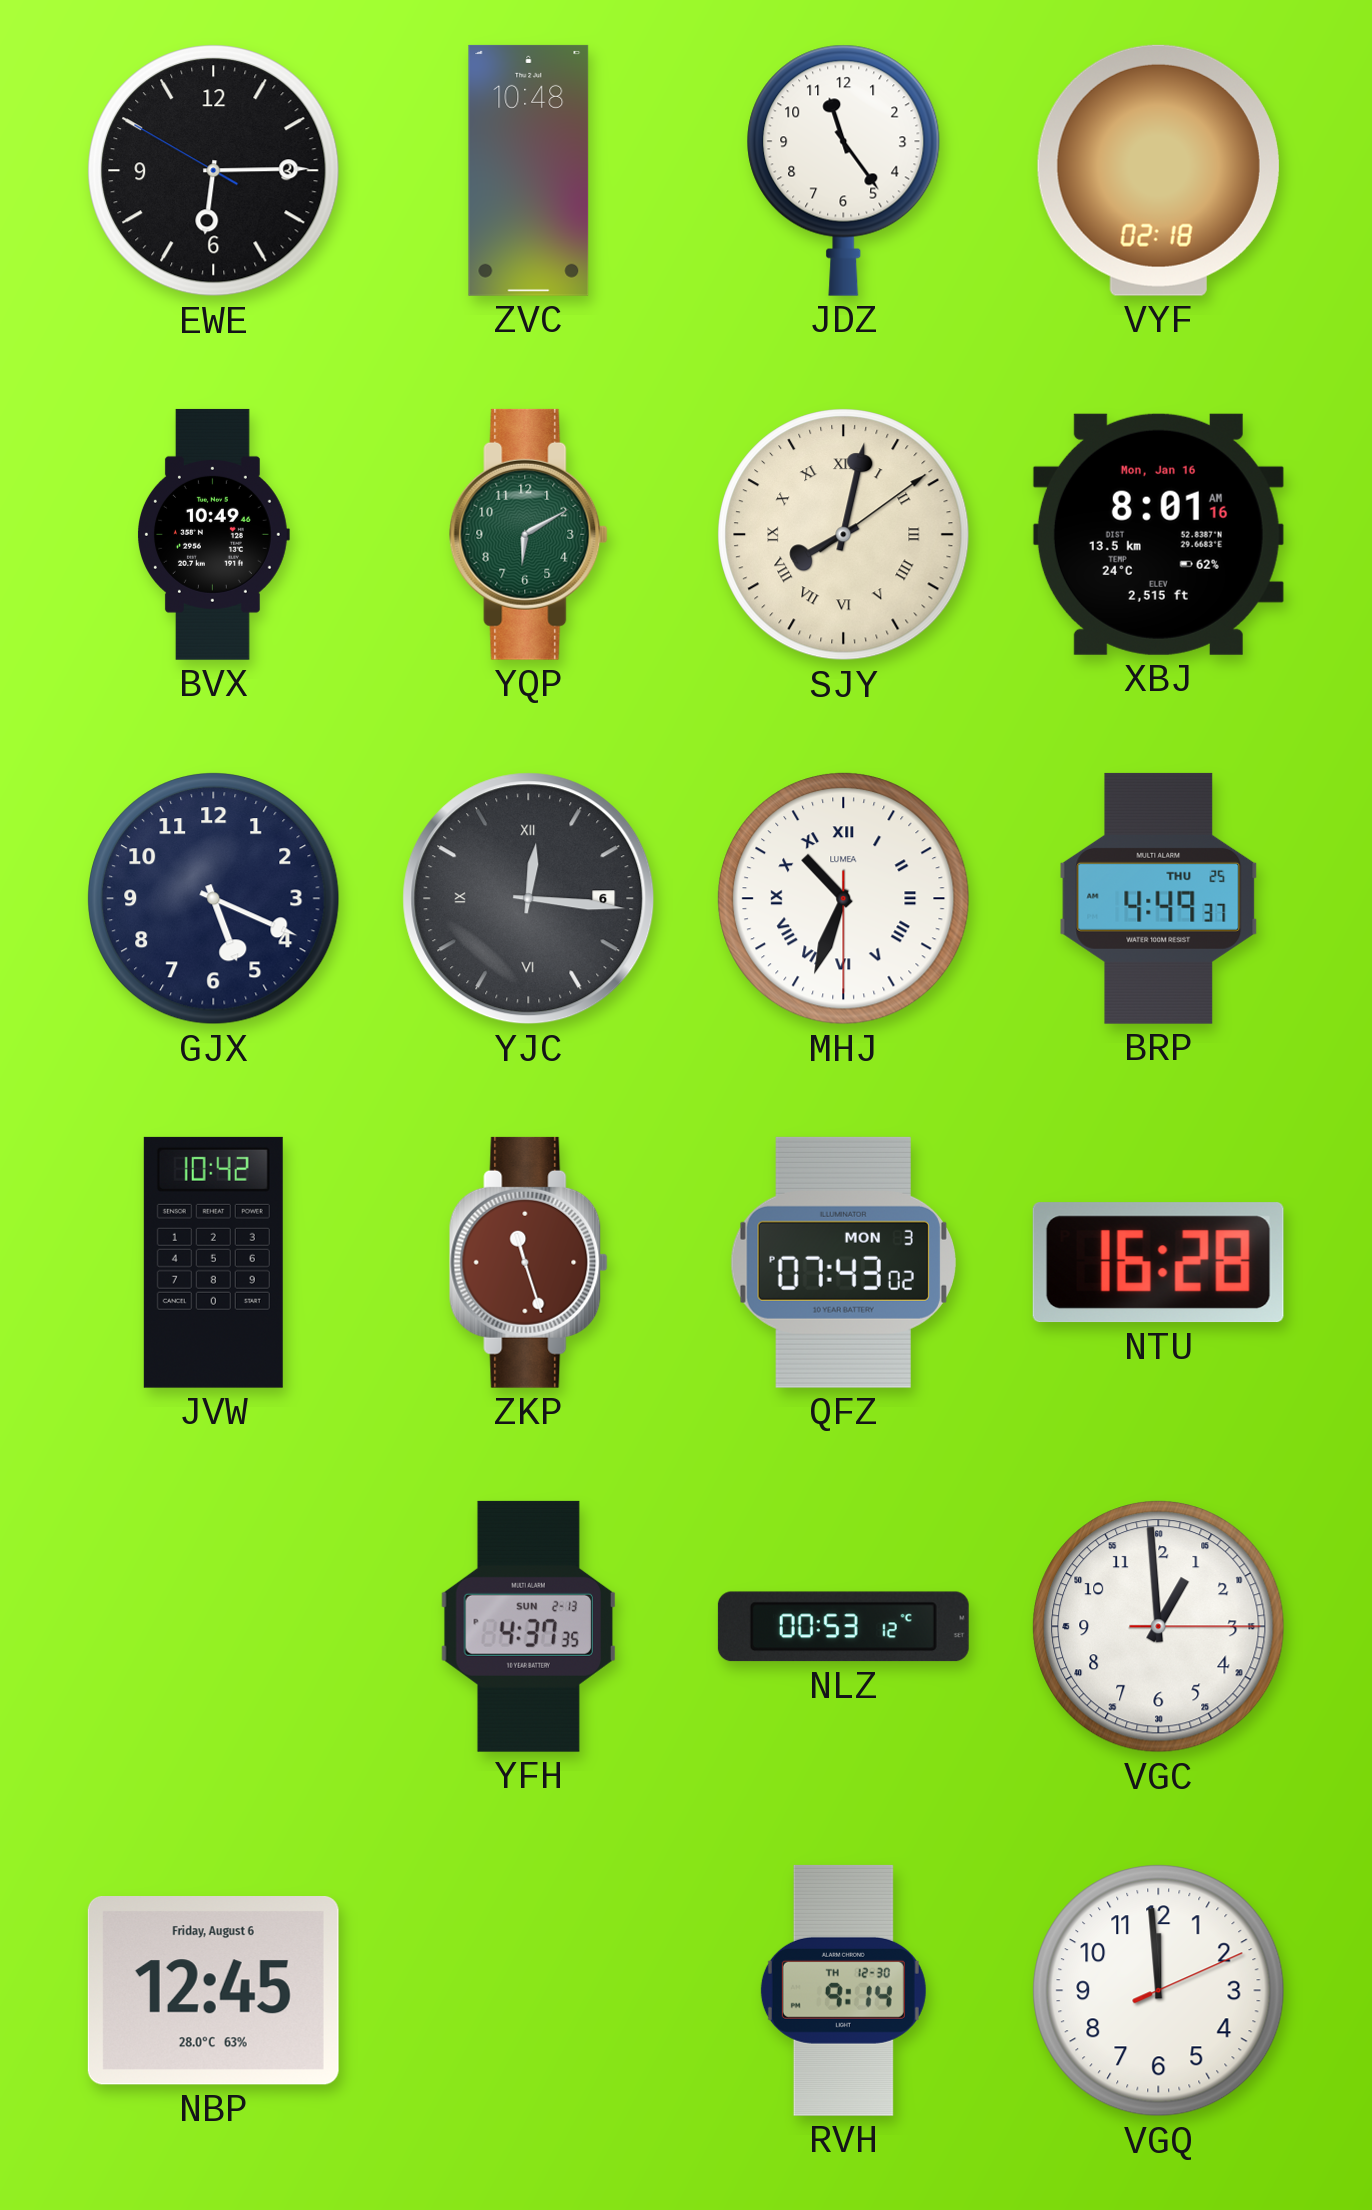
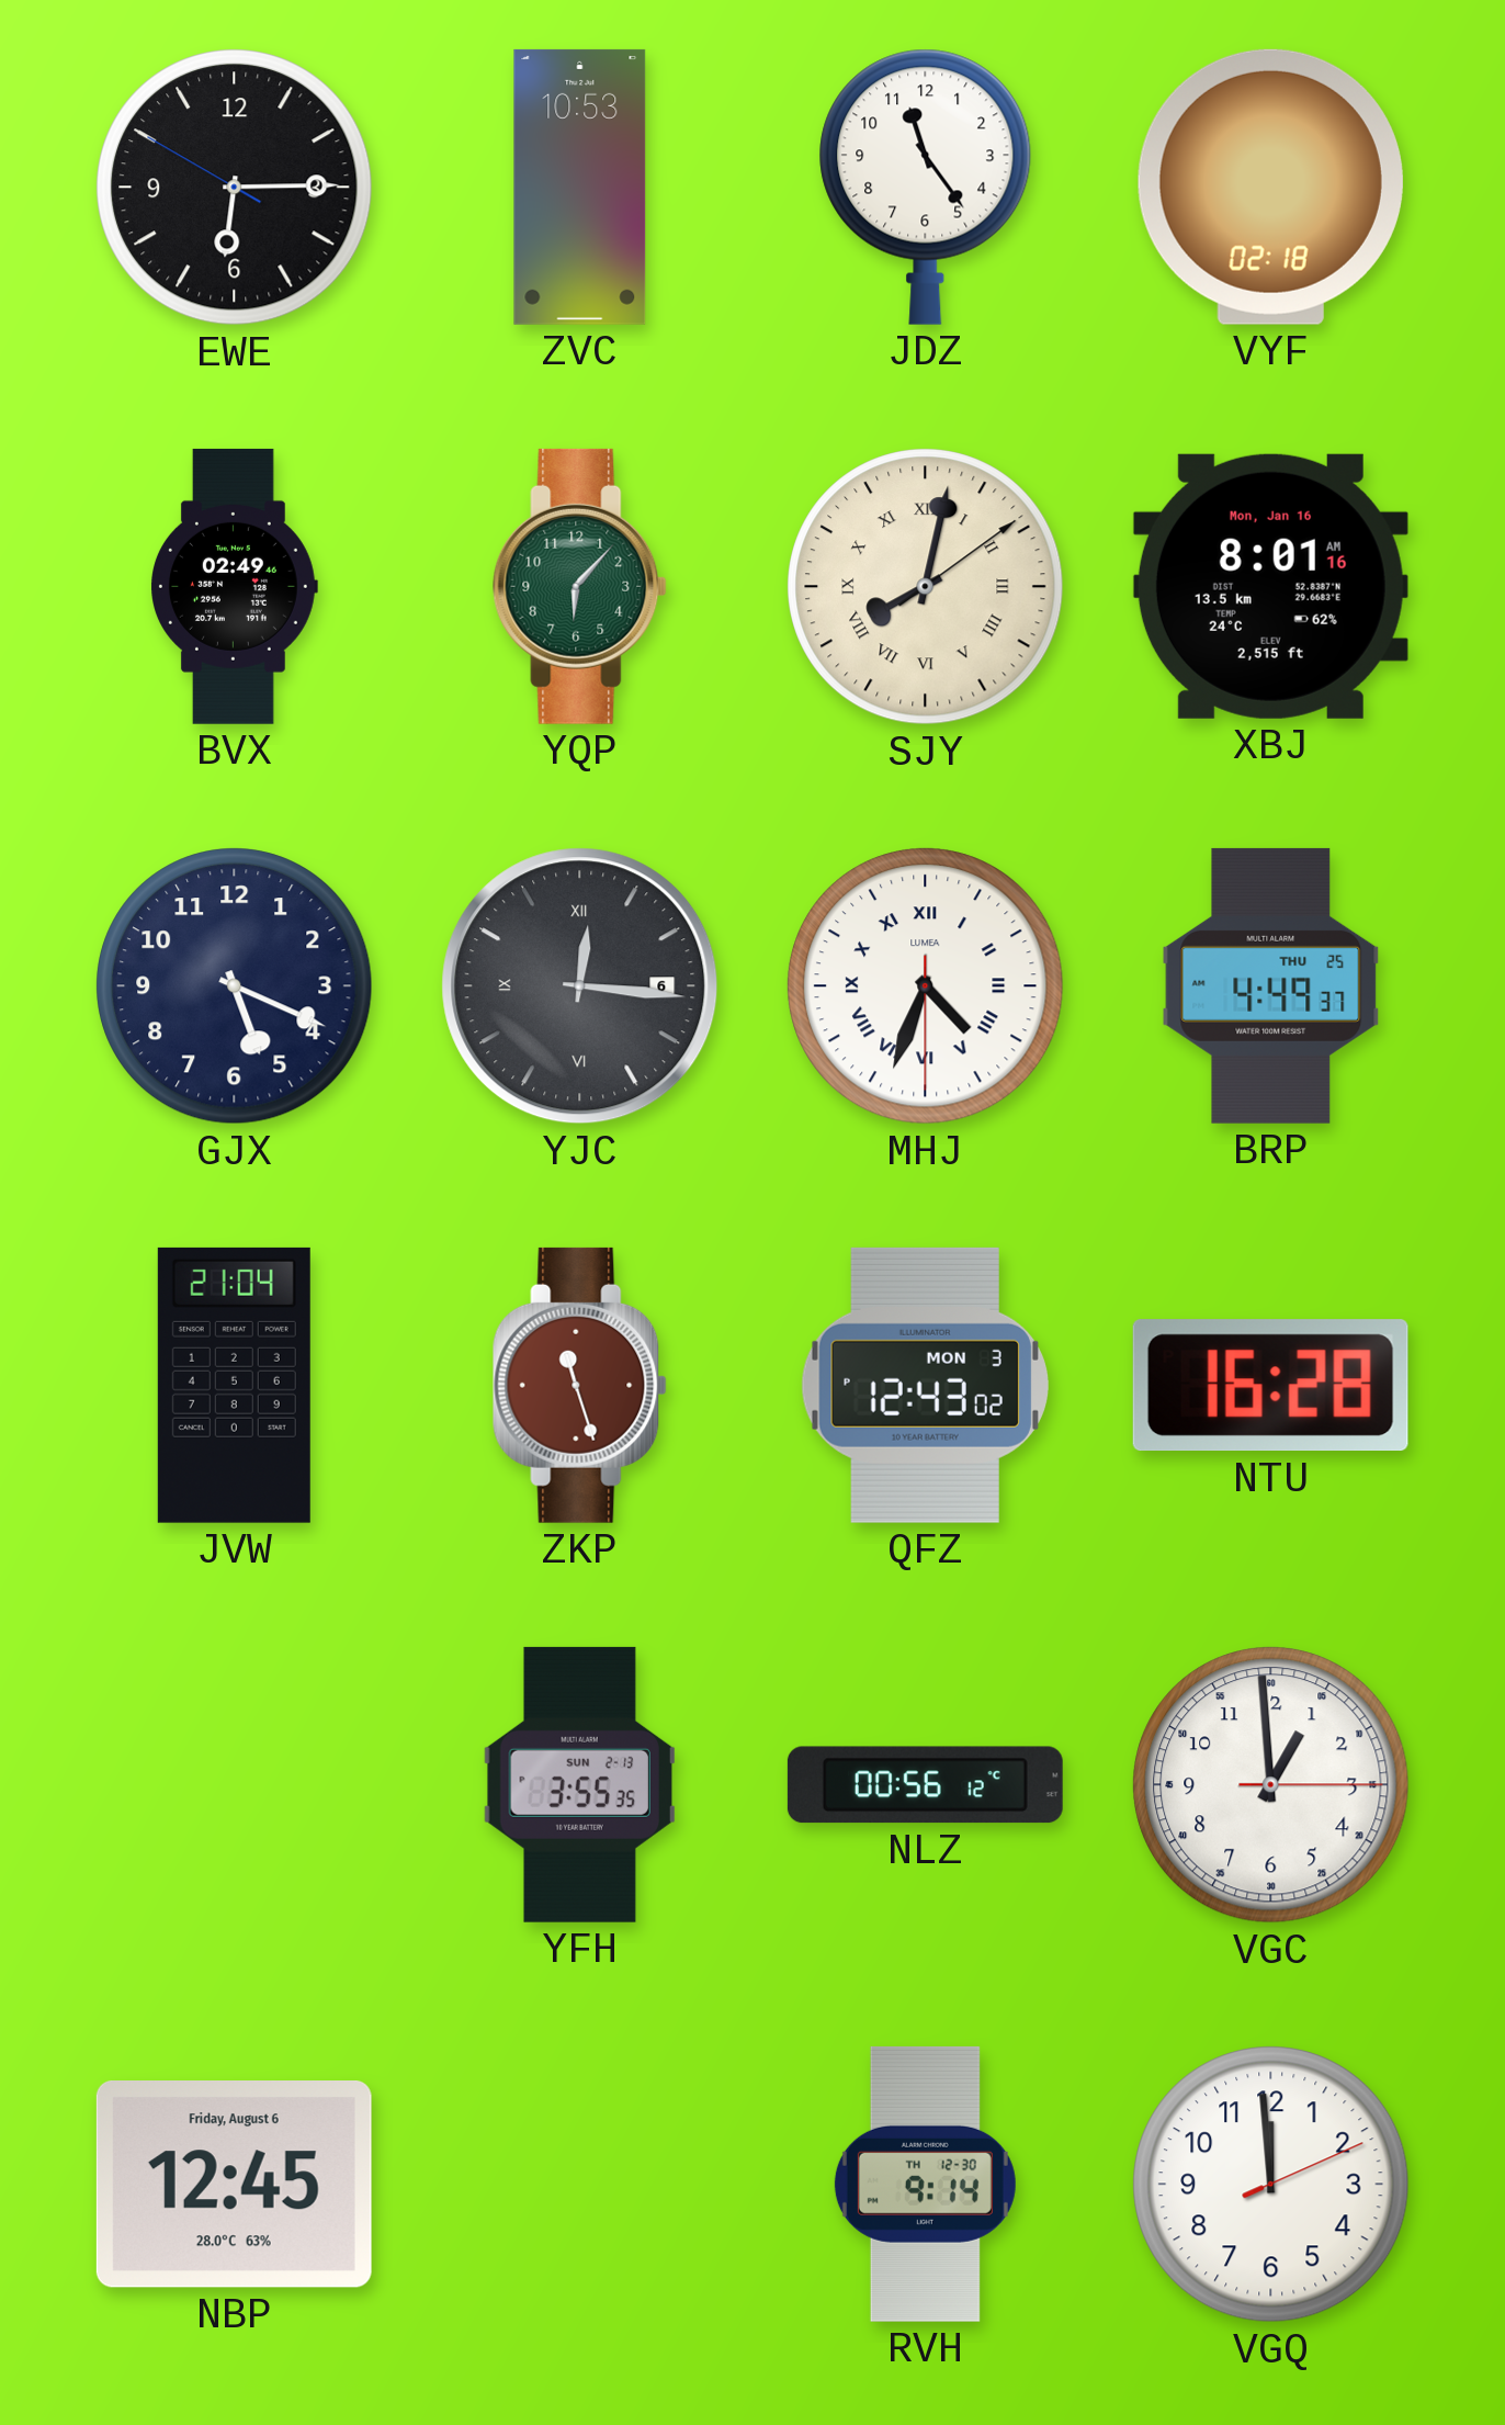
ZVC: 10:48 -> 10:53 (580, 187)
BVX: 10:49 -> 02:49 (235, 586)
YQP: 6:10 -> 6:07 (580, 586)
MHJ: 10:33 -> 4:33 (926, 986)
JVW: 10:42 -> 21:04 (234, 1385)
QFZ: 07:43 -> 12:43 (925, 1385)
YFH: 4:37 -> 3:55 (579, 1784)
NLZ: 00:53 -> 00:56 (925, 1785)
